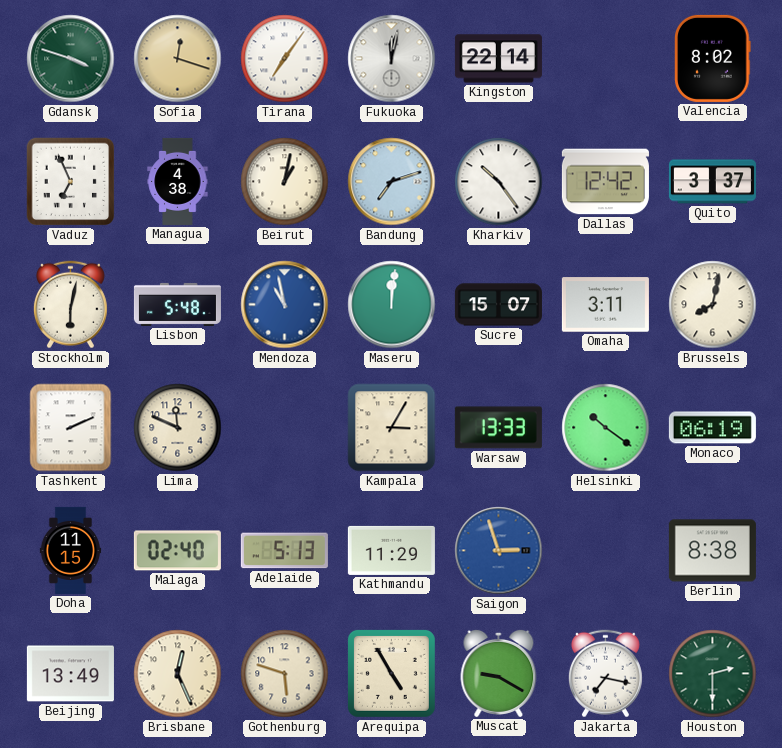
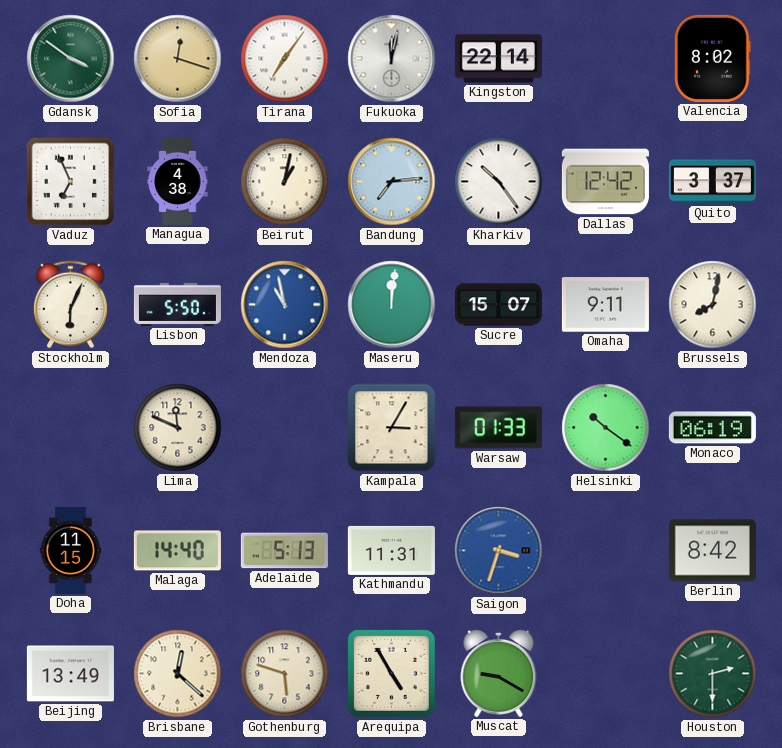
Gdansk: 3:48 -> 3:51 (71, 59)
Bandung: 7:12 -> 7:14 (392, 182)
Stockholm: 6:02 -> 6:04 (70, 305)
Lisbon: 5:48 -> 5:50 (177, 304)
Omaha: 3:11 -> 9:11 (605, 305)
Tashkent: 2:11 -> none (71, 428)
Warsaw: 13:33 -> 01:33 (498, 428)
Malaga: 02:40 -> 14:40 (177, 551)
Kathmandu: 11:29 -> 11:31 (391, 550)
Saigon: 2:57 -> 3:33 (499, 551)
Berlin: 8:38 -> 8:42 (712, 551)
Brisbane: 12:26 -> 12:22 (178, 674)
Jakarta: 7:17 -> none (605, 674)
